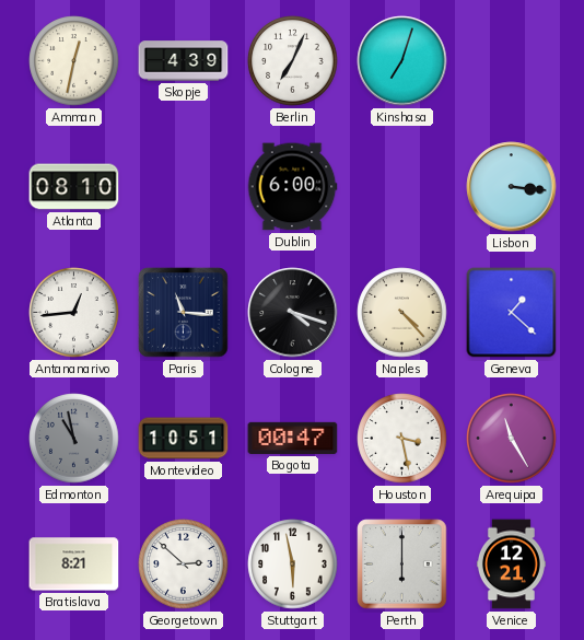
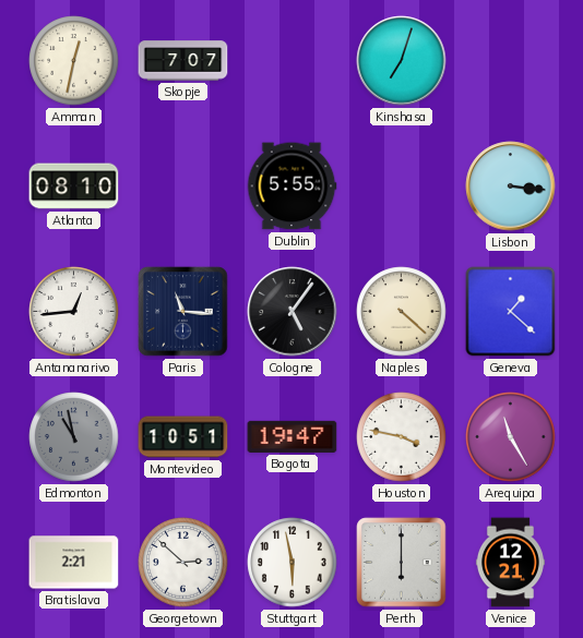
Skopje: 4:39 -> 7:07 (183, 61)
Berlin: 7:04 -> none (293, 61)
Dublin: 6:00 -> 5:55 (291, 186)
Cologne: 4:18 -> 5:06 (293, 312)
Naples: 4:23 -> 4:22 (402, 312)
Bogota: 00:47 -> 19:47 (293, 436)
Houston: 3:28 -> 3:47 (402, 437)
Bratislava: 8:21 -> 2:21 (74, 563)
